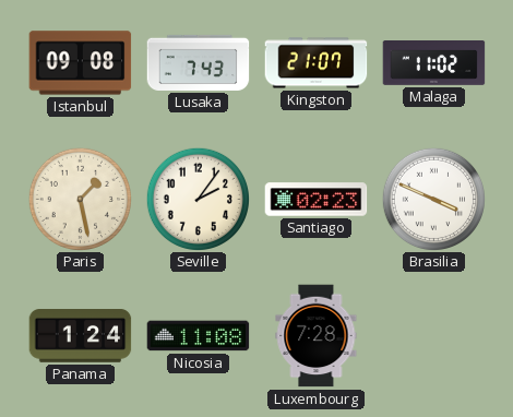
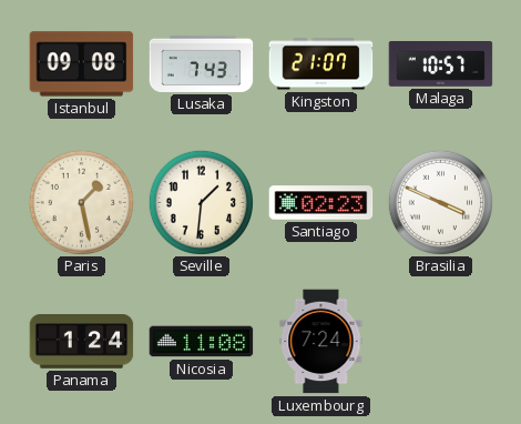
Malaga: 11:02 -> 10:57 (441, 64)
Seville: 2:06 -> 1:31 (201, 202)
Luxembourg: 7:28 -> 7:24 (321, 342)
